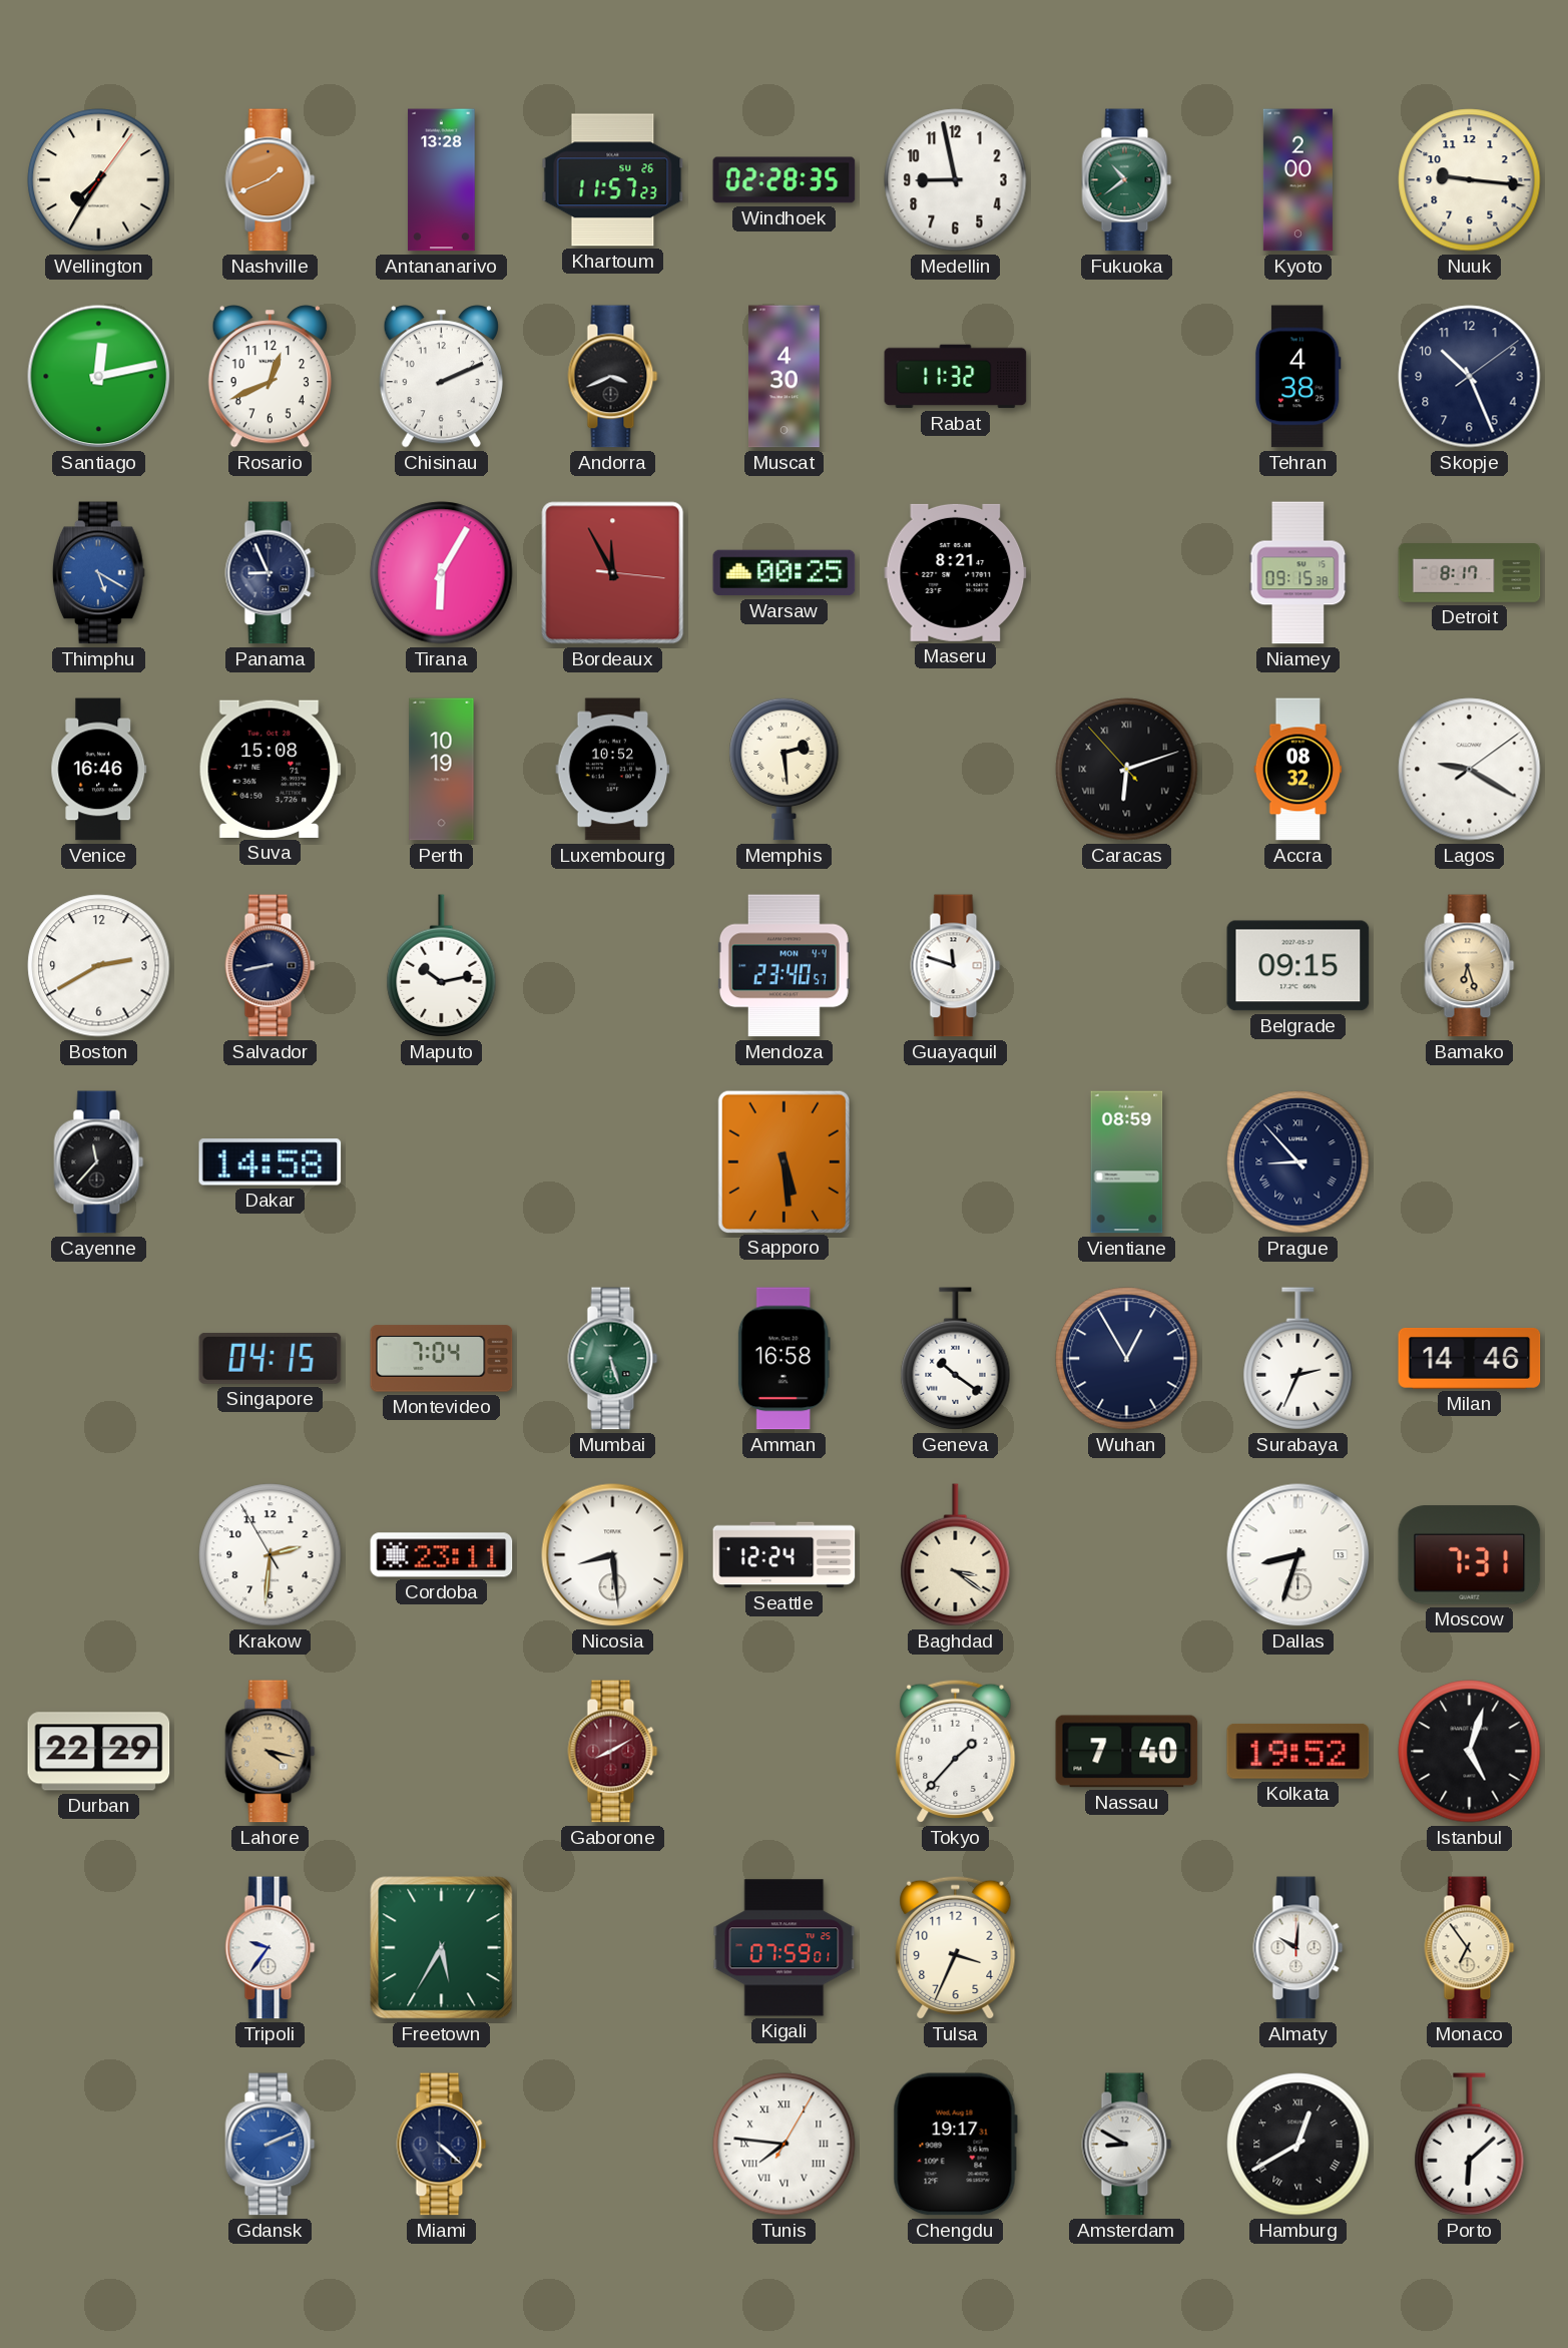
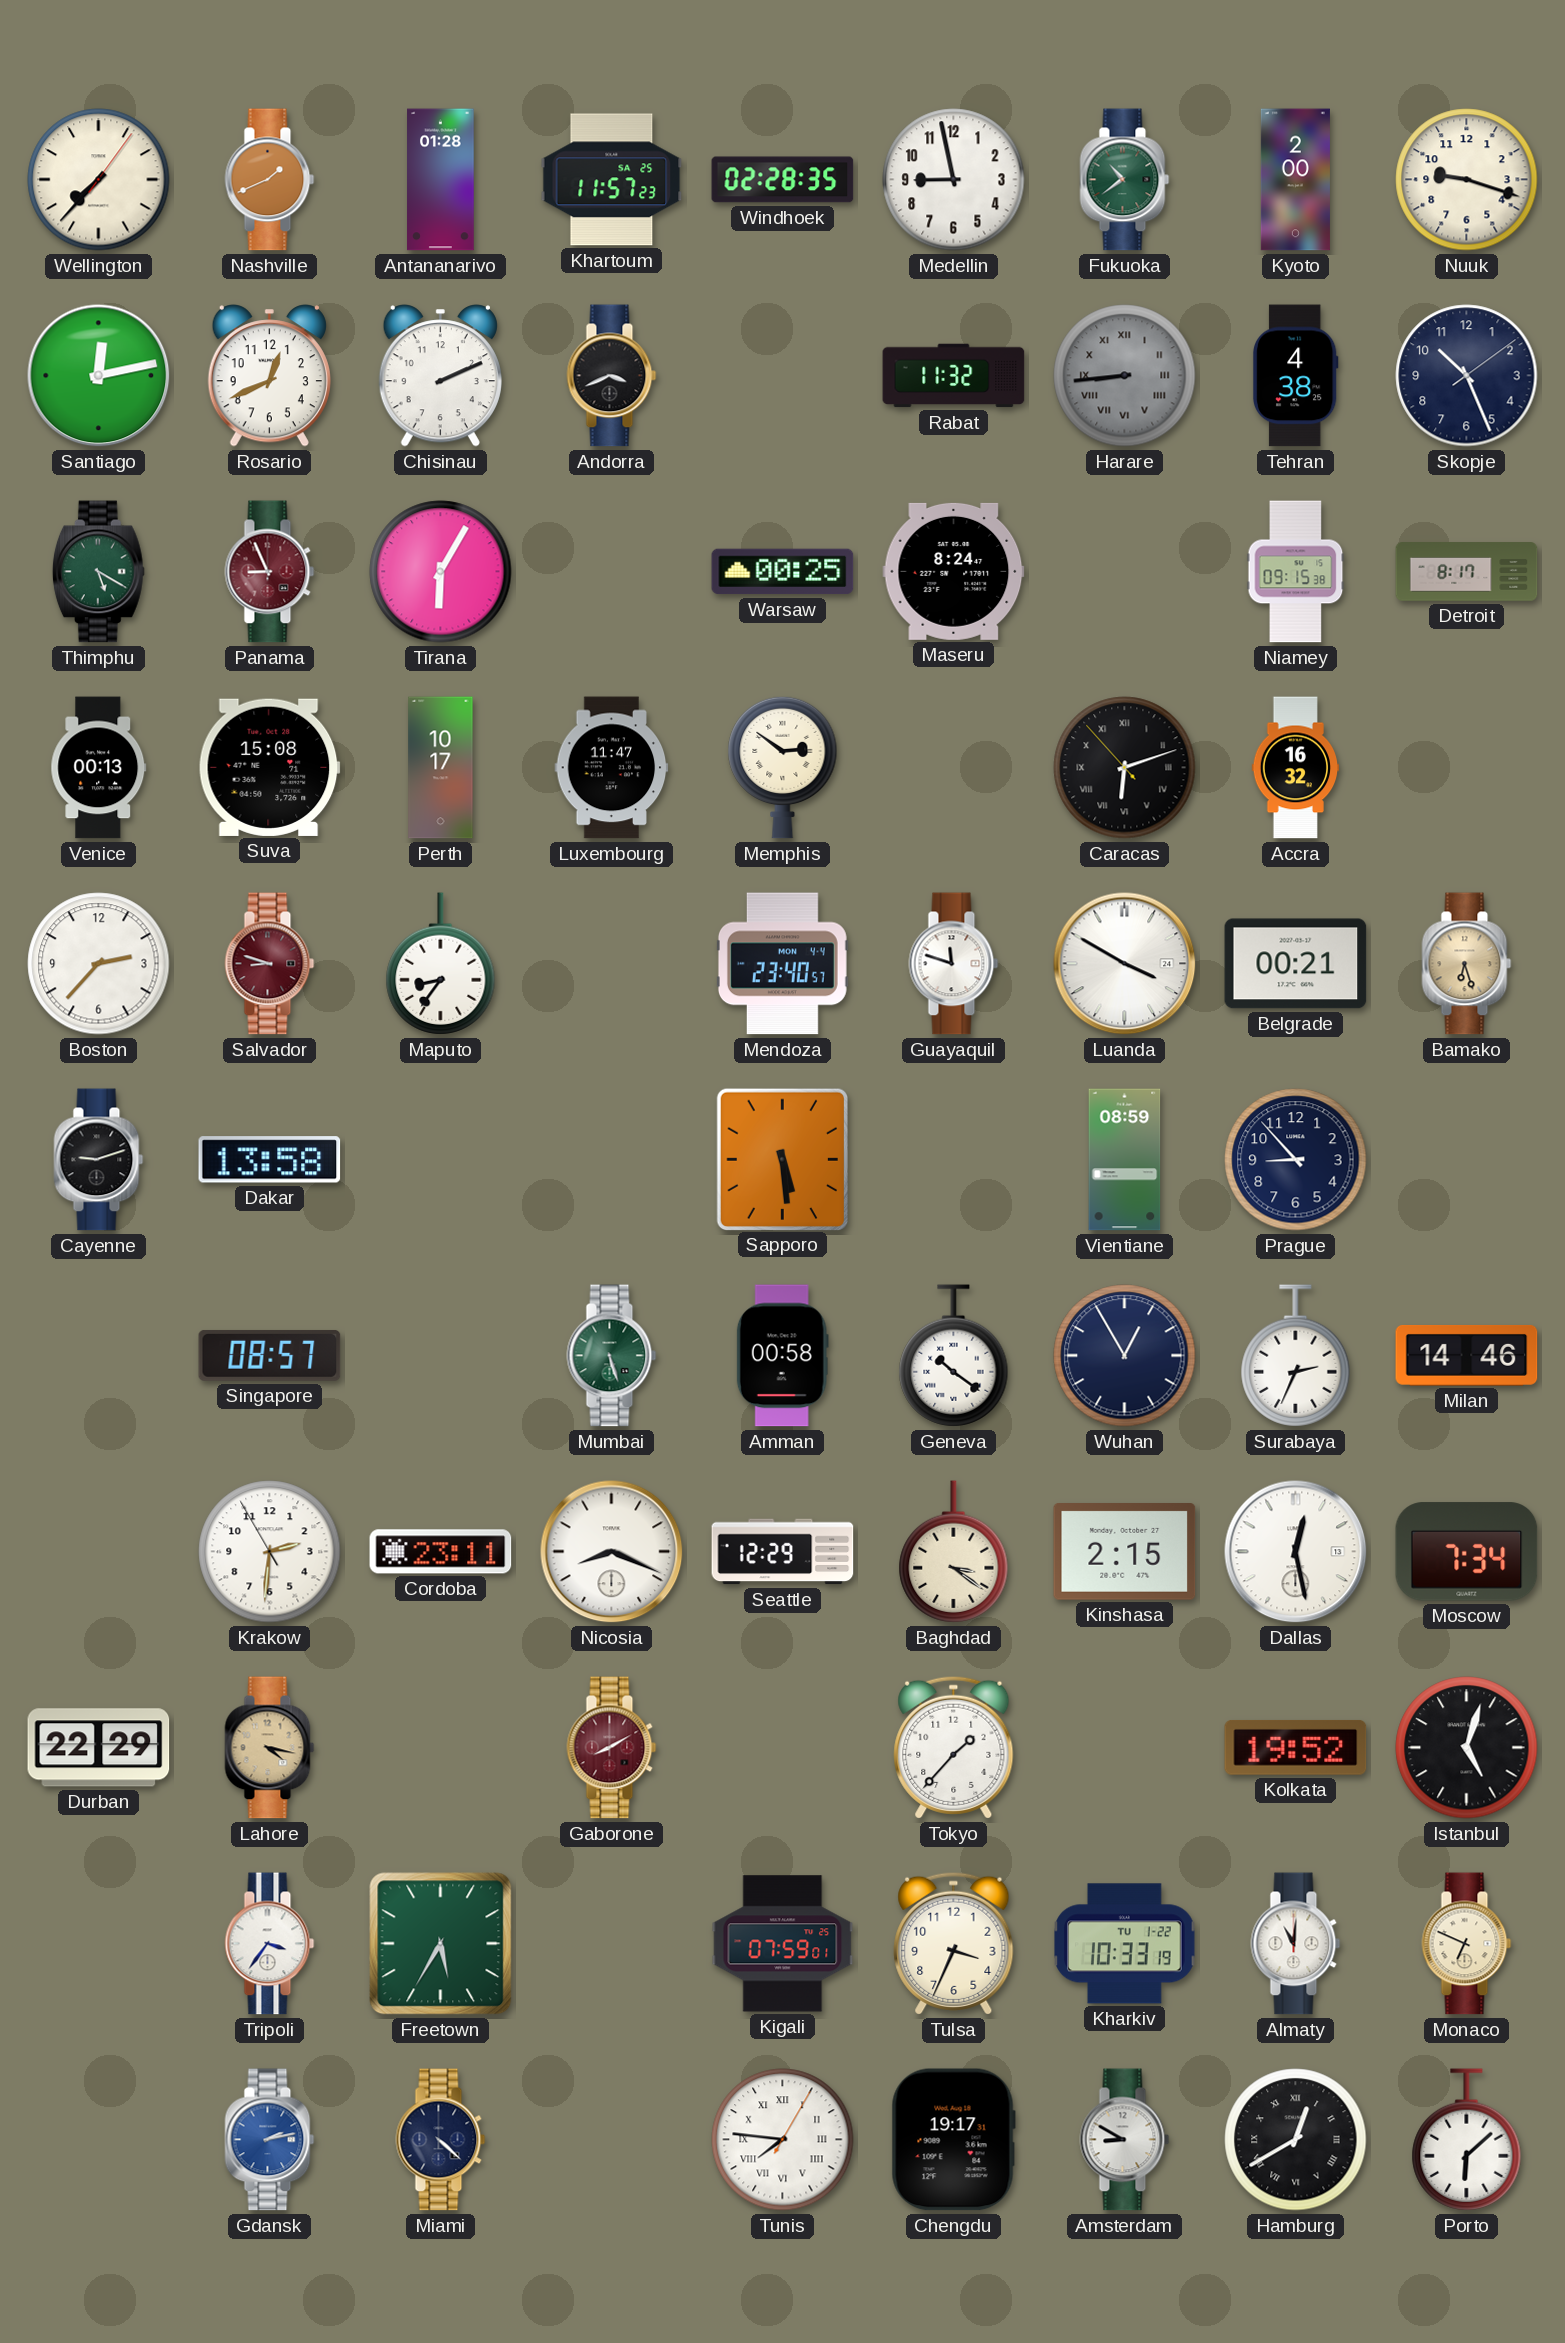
Wellington: 7:35 -> 7:37 (99, 180)
Antananarivo: 13:28 -> 01:28 (441, 180)
Khartoum date: SU 26 -> SA 25 (612, 180)
Nuuk: 9:16 -> 9:18 (1467, 180)
Muscat: 4:30 -> none (785, 377)
Harare: none -> 8:44 (1125, 376)
Thimphu dial: blue -> green (98, 572)
Panama dial: navy -> burgundy (270, 572)
Bordeaux: 11:55 -> none (613, 573)
Maseru: 8:21 -> 8:24 (954, 571)
Venice: 16:46 -> 00:13 (99, 768)
Perth: 10:19 -> 10:17 (441, 768)
Luxembourg: 10:52 -> 11:47 (612, 768)
Memphis: 2:29 -> 2:51 (783, 767)
Accra: 08:32 -> 16:32 (1296, 768)
Lagos: 9:20 -> none (1470, 770)
Boston: 2:40 -> 2:37 (99, 964)
Salvador: 8:43 -> 8:48 (270, 964)
Salvador dial: navy -> burgundy (270, 964)
Maputo: 10:13 -> 8:36 (441, 964)
Luanda: none -> 3:50 (1125, 964)
Belgrade: 09:15 -> 00:21 (1296, 964)
Cayenne: 11:37 -> 9:12 (99, 1160)
Dakar: 14:58 -> 13:58 (270, 1160)
Prague numerals: Roman -> Arabic (1296, 1160)
Singapore: 04:15 -> 08:57 (270, 1355)
Montevideo: 7:04 -> none (442, 1359)
Amman: 16:58 -> 00:58 (782, 1356)
Nicosia: 8:29 -> 8:19 (612, 1552)
Seattle: 12:24 -> 12:29 (783, 1552)
Kinshasa: none -> 2:15 (1125, 1552)
Dallas: 8:33 -> 12:28 (1296, 1552)
Moscow: 7:31 -> 7:34 (1467, 1552)
Nassau: 7:40 -> none (1127, 1752)
Tripoli: 9:36 -> 3:36 (270, 1944)
Kharkiv: none -> 10:33 (1125, 1944)
Almaty: 10:01 -> 11:01 (1296, 1944)
Monaco: 6:54 -> 6:49 (1467, 1944)
Gdansk: 2:11 -> 2:13 (270, 2140)
